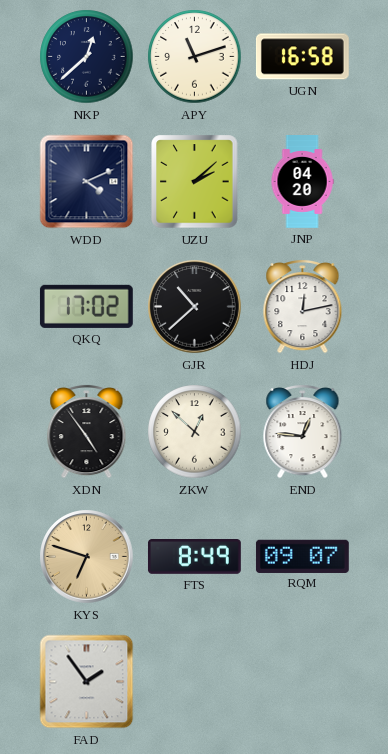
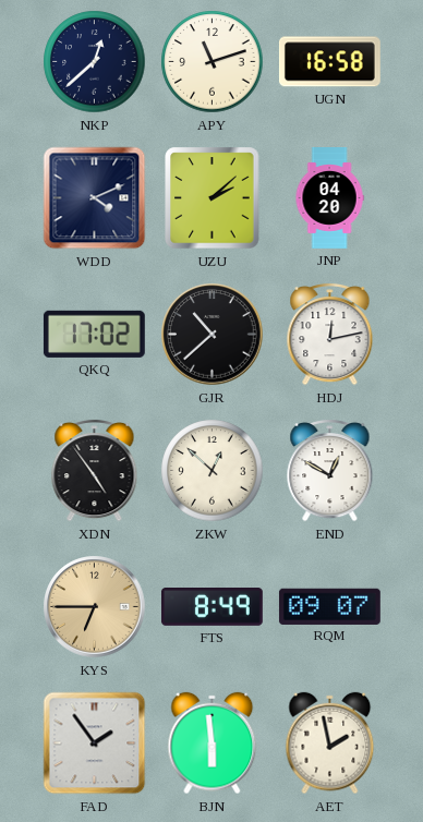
END: 12:46 -> 12:50 (330, 470)
KYS: 6:48 -> 6:45 (95, 607)
BJN: none -> 5:59 (213, 744)
AET: none -> 1:58 (330, 744)
